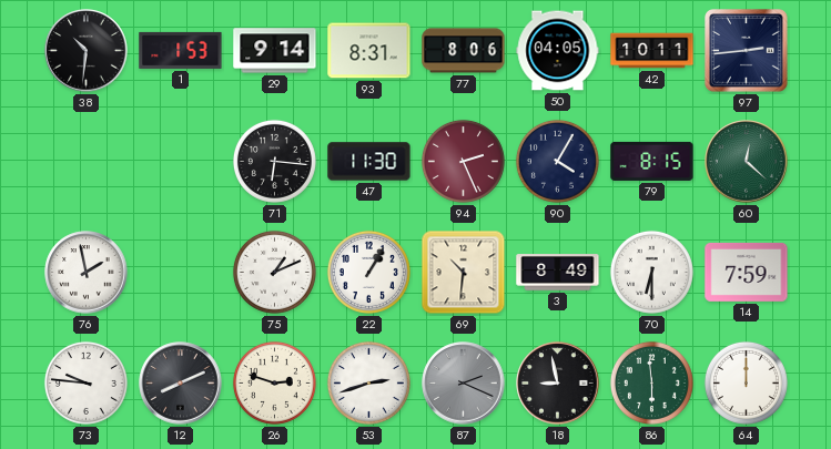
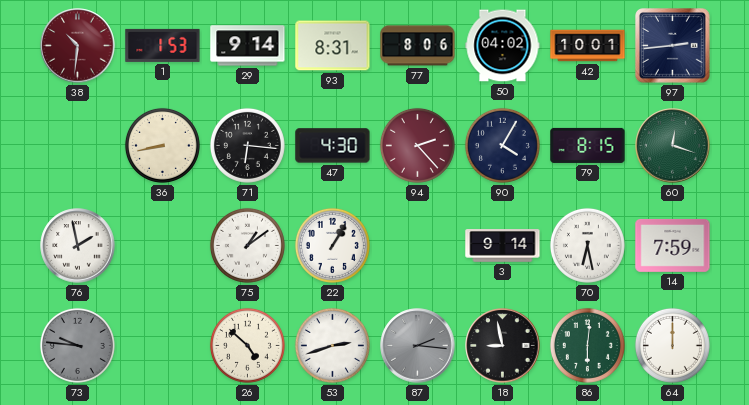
38 dial: black -> burgundy (78, 46)
50: 04:05 -> 04:02 (503, 46)
42: 10:11 -> 10:01 (588, 46)
36: none -> 8:43 (162, 145)
47: 11:30 -> 4:30 (333, 146)
94: 2:26 -> 2:23 (417, 145)
60: 12:22 -> 12:18 (673, 146)
75: 1:11 -> 1:09 (247, 245)
69: 10:31 -> none (464, 273)
3: 8:49 -> 9:14 (503, 246)
70: 6:30 -> 6:28 (587, 245)
73 dial: white -> grey (77, 345)
12: 8:11 -> none (181, 384)
26: 2:48 -> 4:52 (247, 345)
87: 2:19 -> 2:16 (418, 346)
86: 5:59 -> 6:01 (587, 345)
